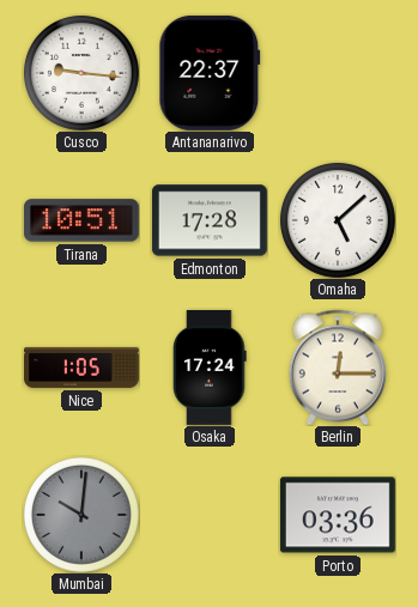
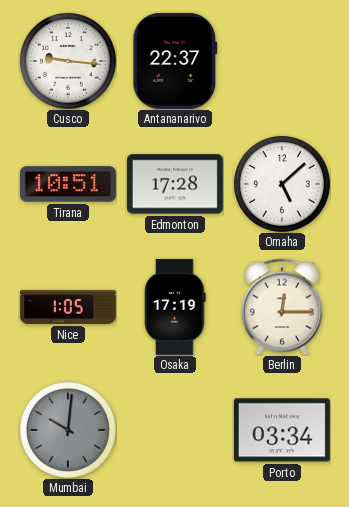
Osaka: 17:24 -> 17:19 (175, 307)
Porto: 03:36 -> 03:34 (282, 430)
